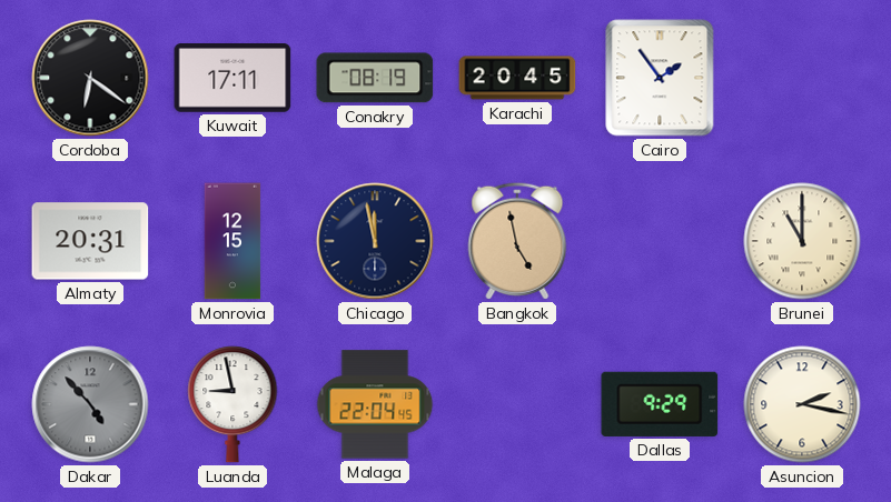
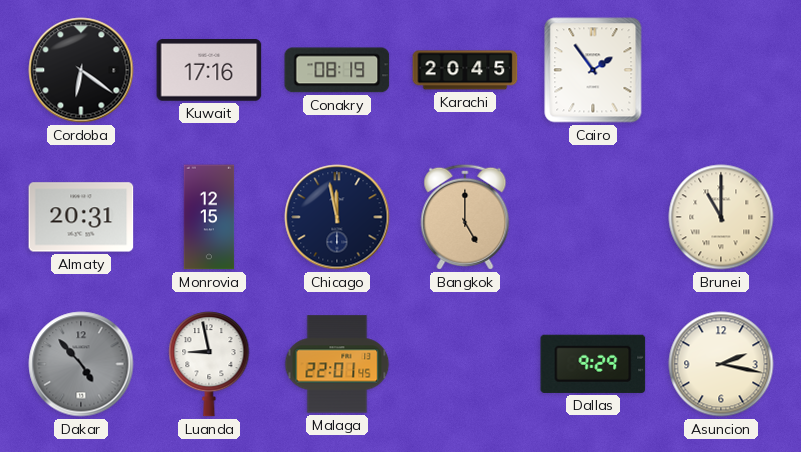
Kuwait: 17:11 -> 17:16 (209, 70)
Bangkok: 4:58 -> 5:00 (465, 217)
Malaga: 22:04 -> 22:01 (337, 364)
